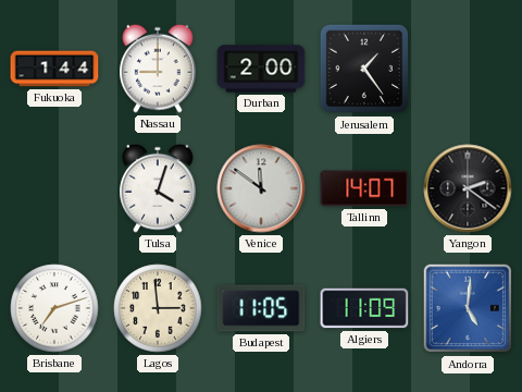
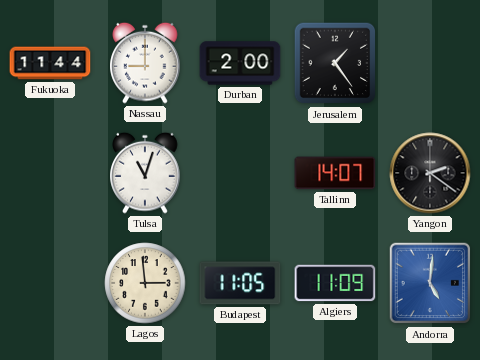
Fukuoka: 1:44 -> 11:44 (50, 63)
Tulsa: 4:03 -> 11:03 (145, 173)
Venice: 11:51 -> none (261, 188)
Brisbane: 7:12 -> none (54, 308)
